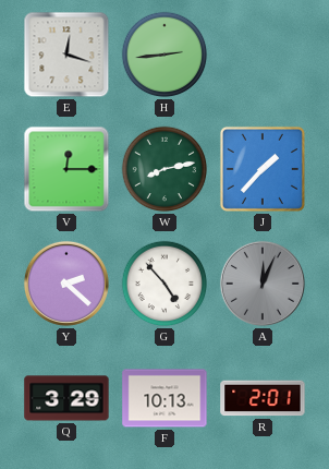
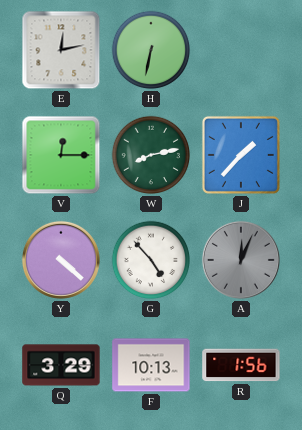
E: 12:18 -> 12:13 (61, 50)
H: 2:44 -> 6:32 (151, 50)
Y: 2:22 -> 4:22 (61, 260)
R: 2:01 -> 1:56 (241, 365)
